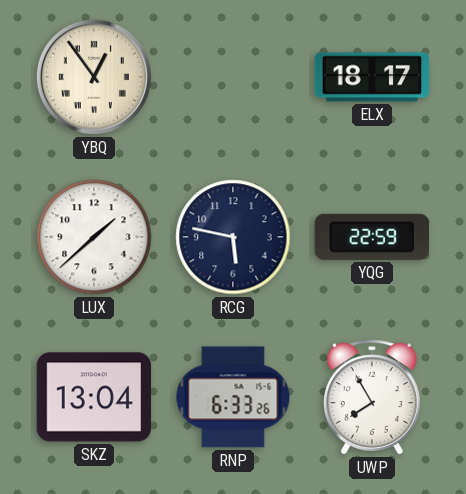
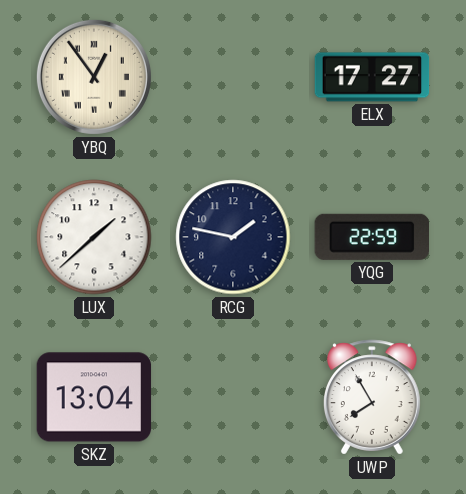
ELX: 18:17 -> 17:27 (372, 77)
RCG: 5:47 -> 1:47 (233, 237)
RNP: 6:33 -> none (233, 397)
